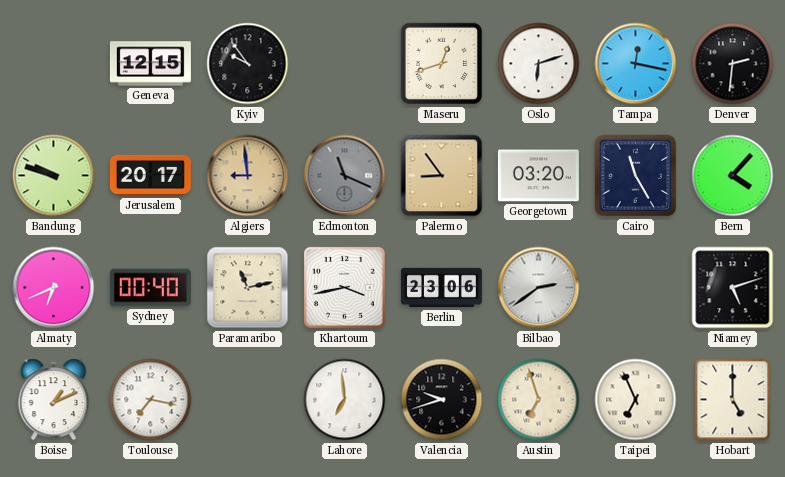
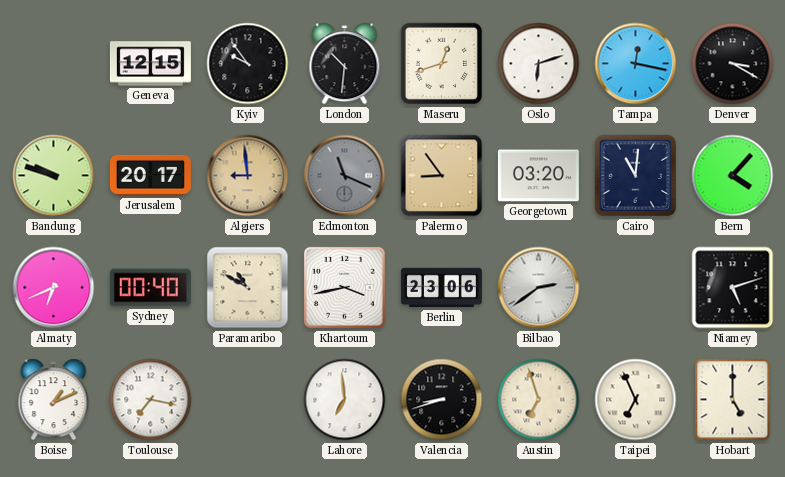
London: none -> 10:31 (345, 64)
Denver: 2:31 -> 3:20 (733, 64)
Cairo: 11:25 -> 11:01 (636, 176)
Paramaribo: 11:13 -> 10:50 (248, 288)
Valencia: 9:42 -> 8:42 (442, 400)
